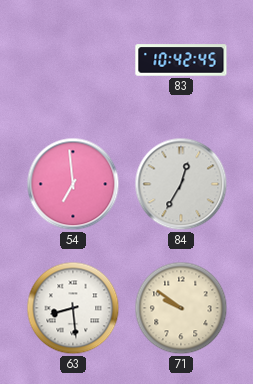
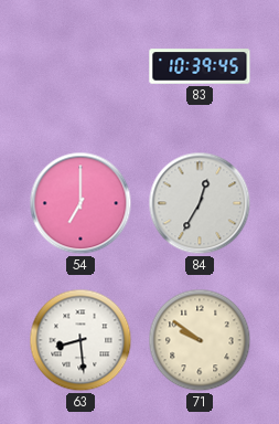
83: 10:42 -> 10:39 (200, 66)
54: 6:59 -> 7:00 (81, 203)
